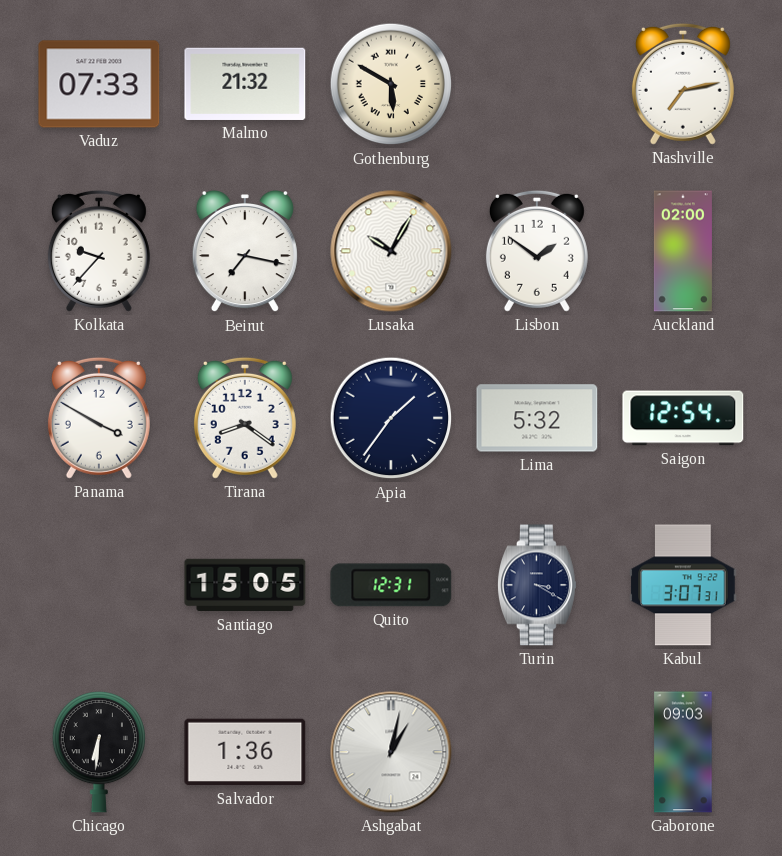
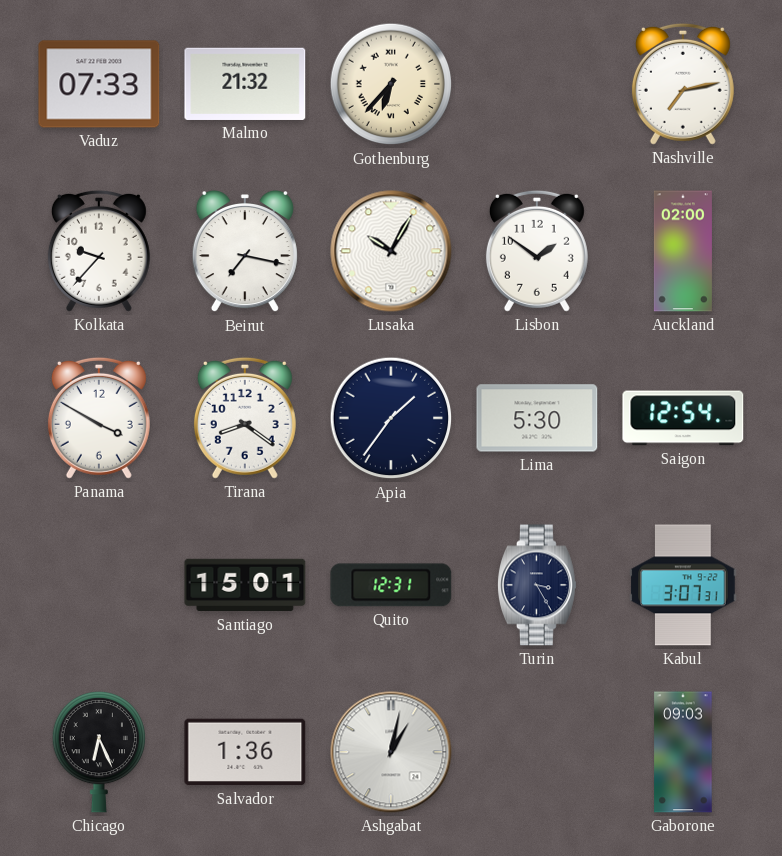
Gothenburg: 5:50 -> 6:37 (391, 84)
Lima: 5:32 -> 5:30 (537, 418)
Santiago: 15:05 -> 15:01 (245, 585)
Turin: 3:20 -> 3:25 (537, 585)
Chicago: 6:31 -> 6:26 (98, 752)
